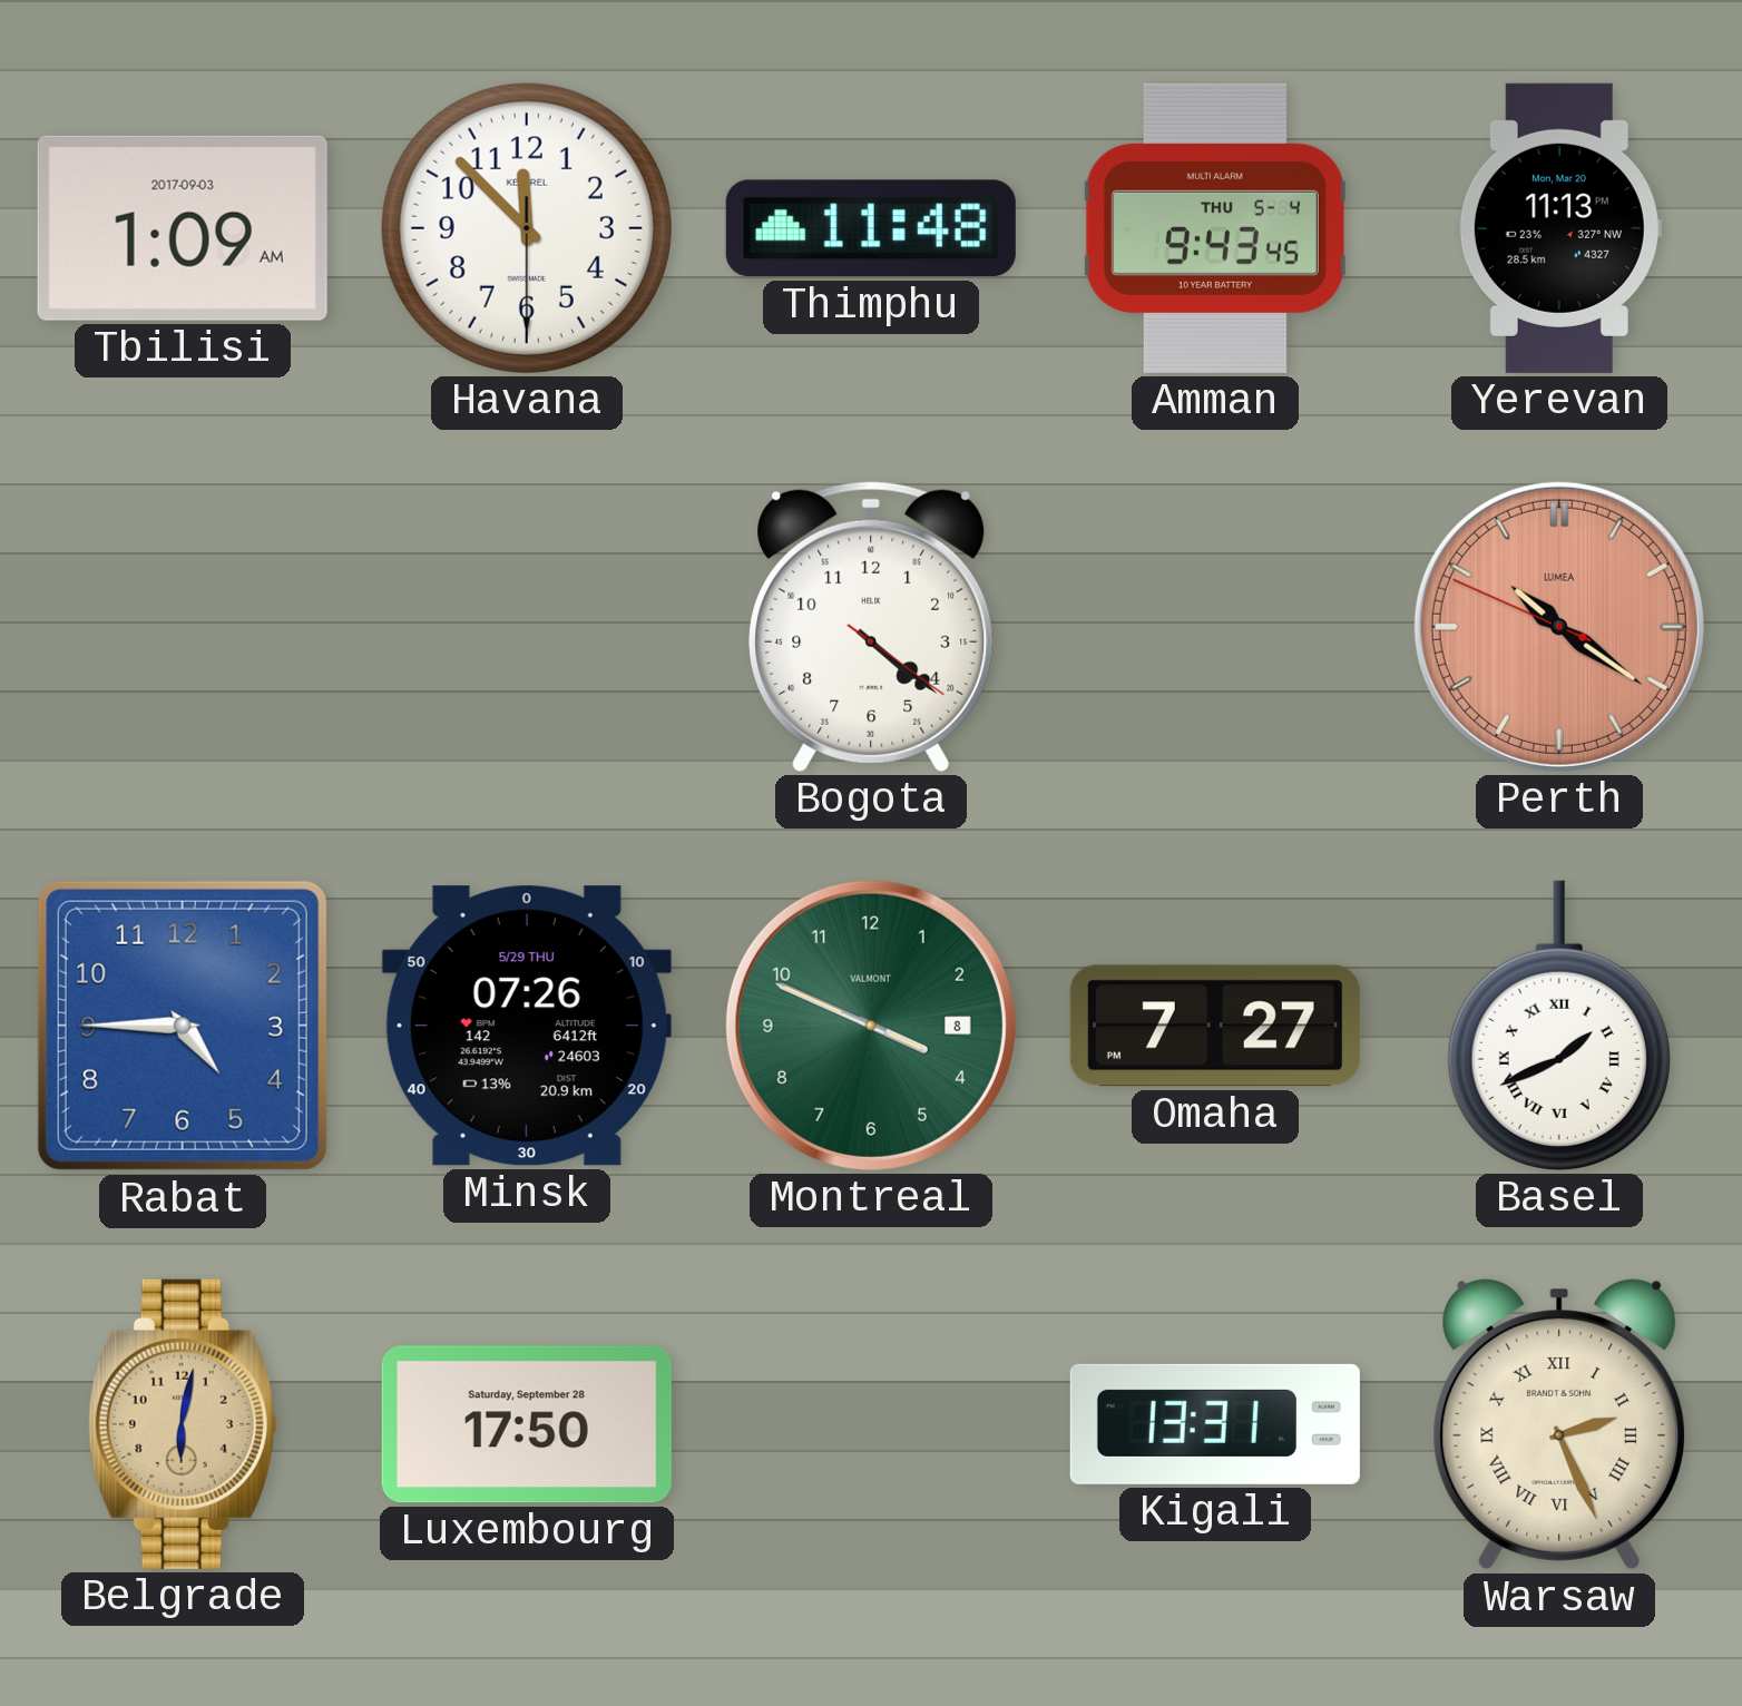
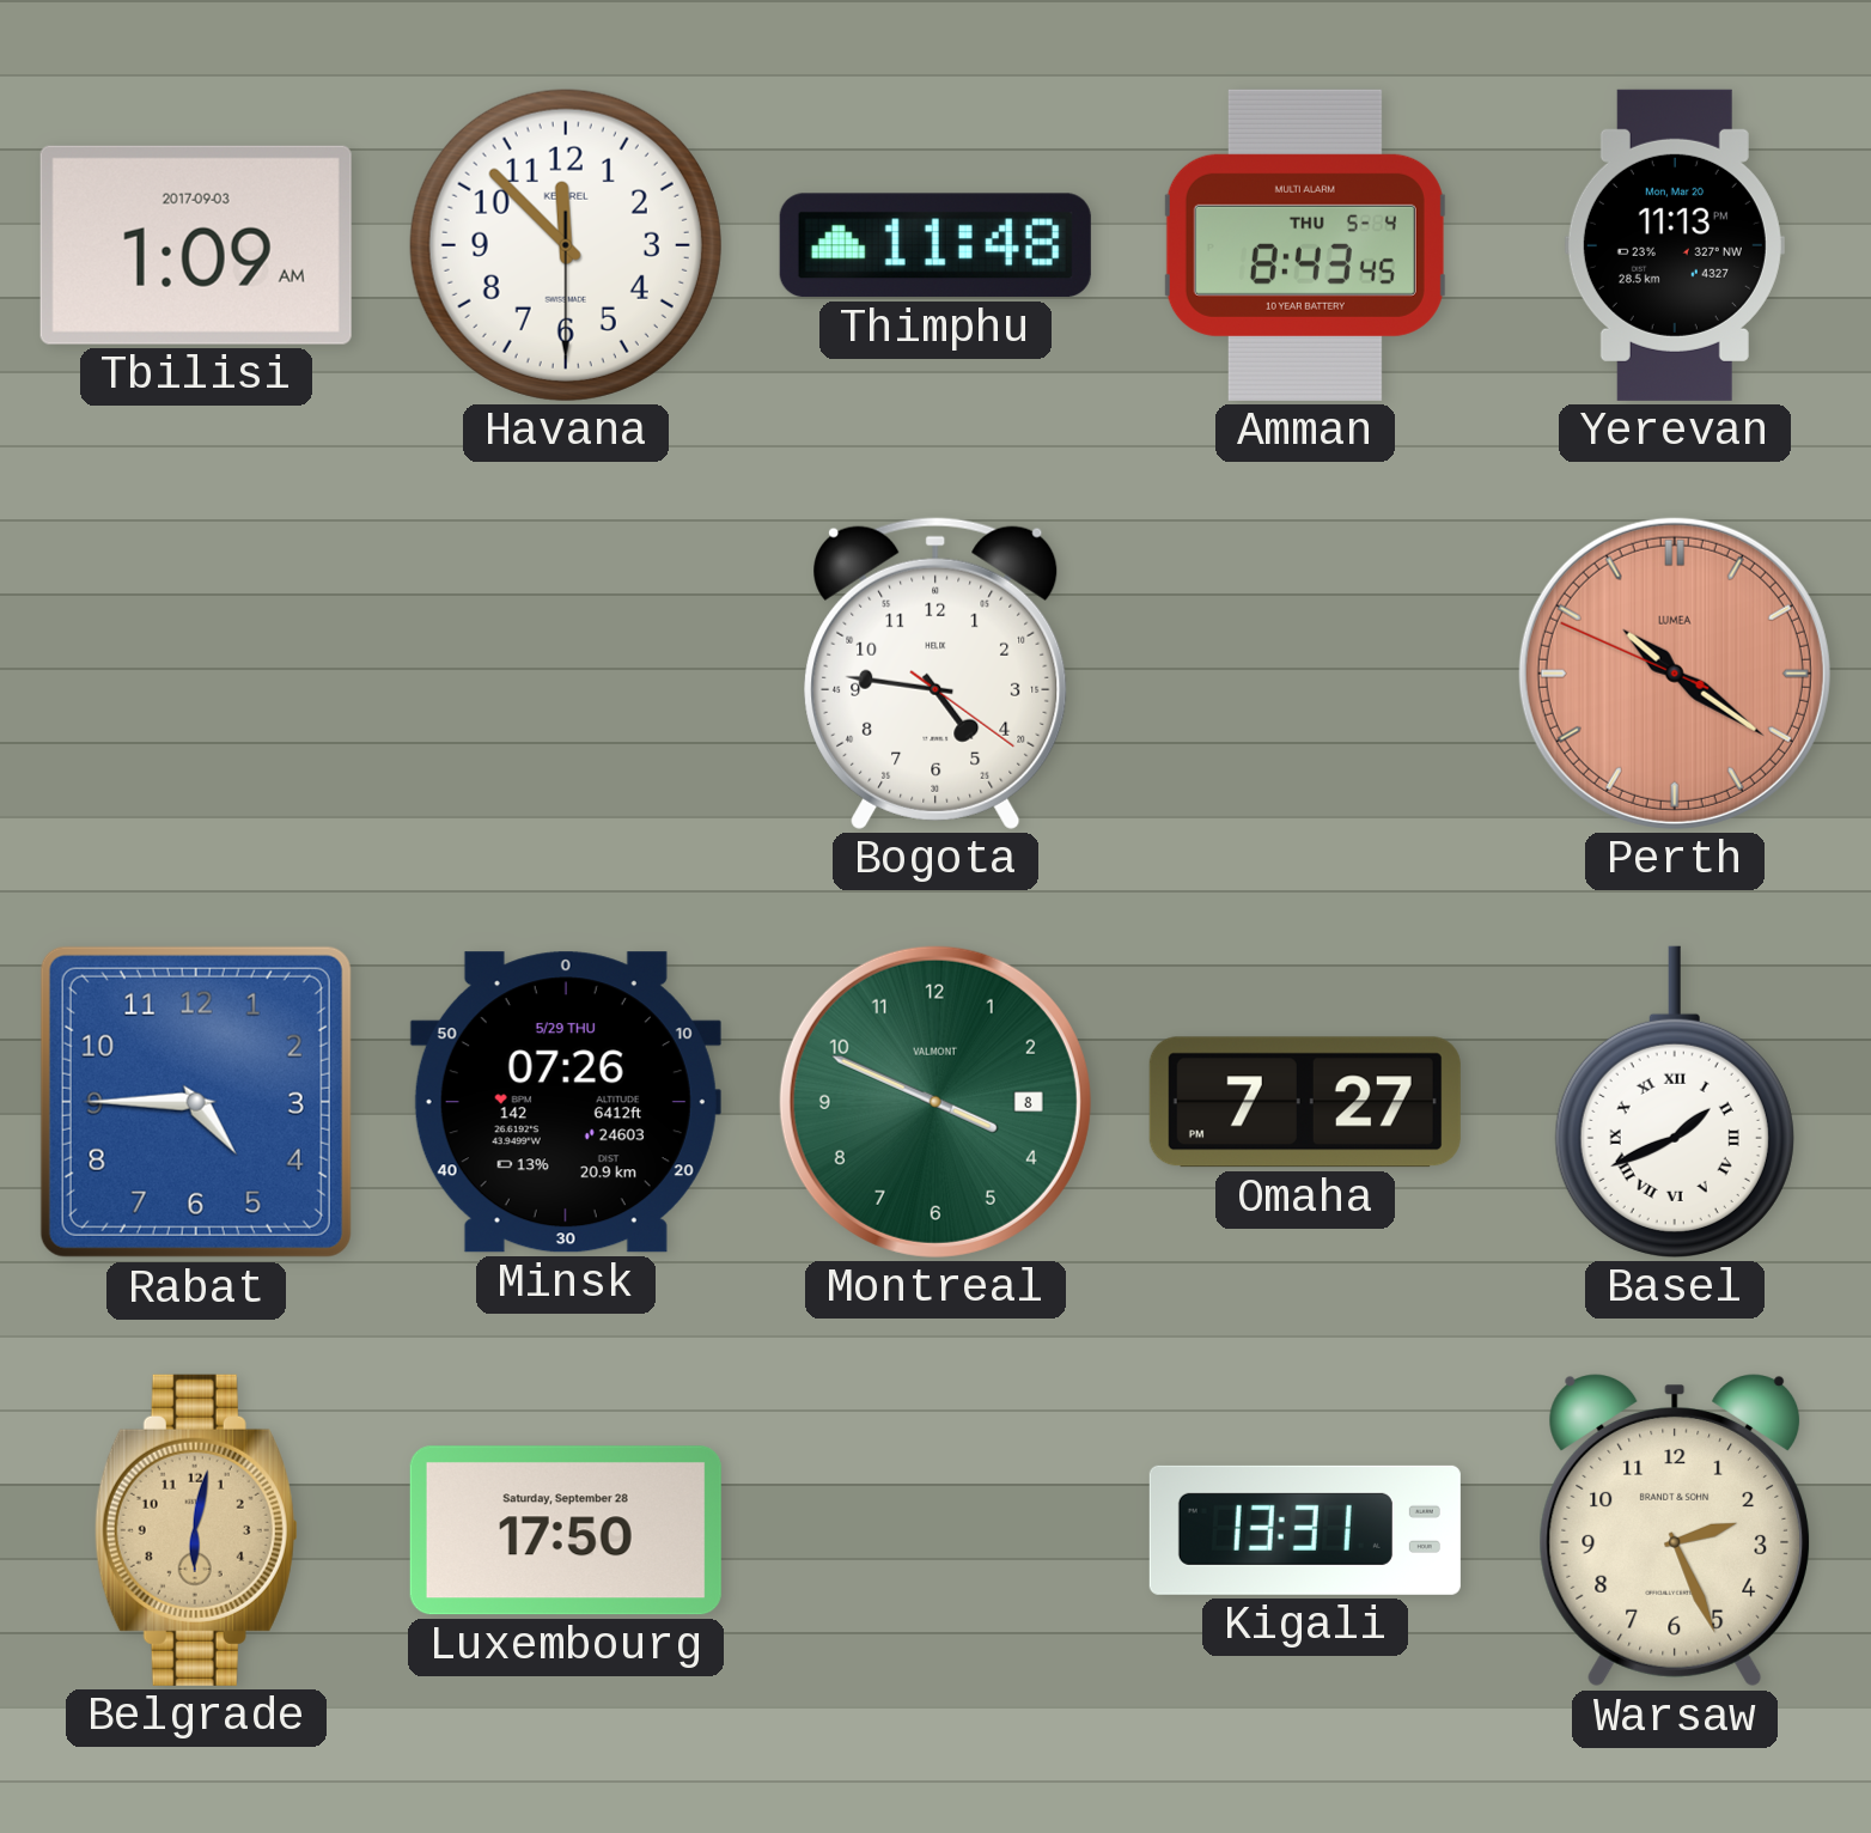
Amman: 9:43 -> 8:43 (1305, 245)
Bogota: 4:21 -> 4:46 (936, 674)
Warsaw numerals: Roman -> Arabic (1675, 1531)
